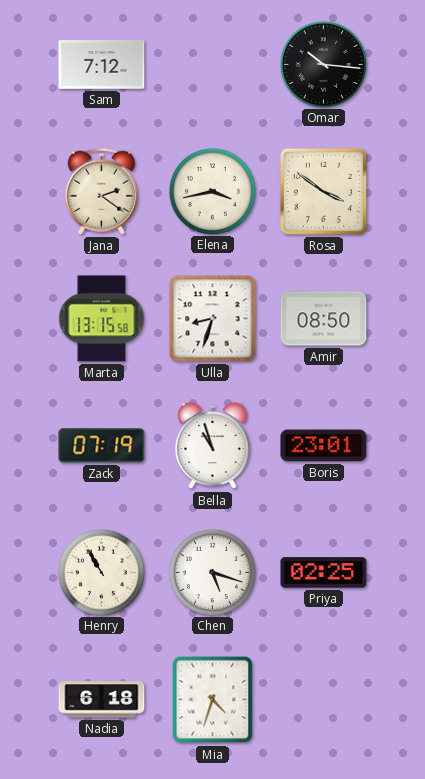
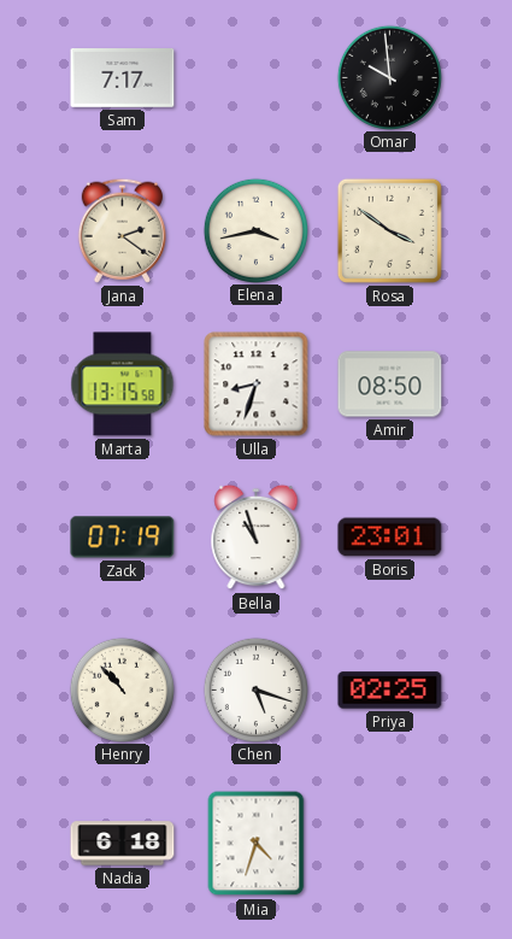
Sam: 7:12 -> 7:17 (123, 78)
Omar: 10:16 -> 9:59 (389, 77)
Henry: 10:55 -> 10:53 (122, 689)
